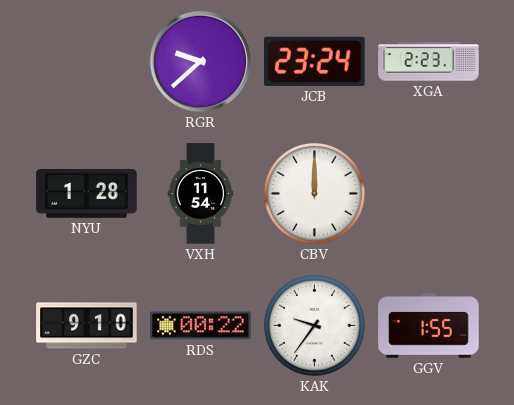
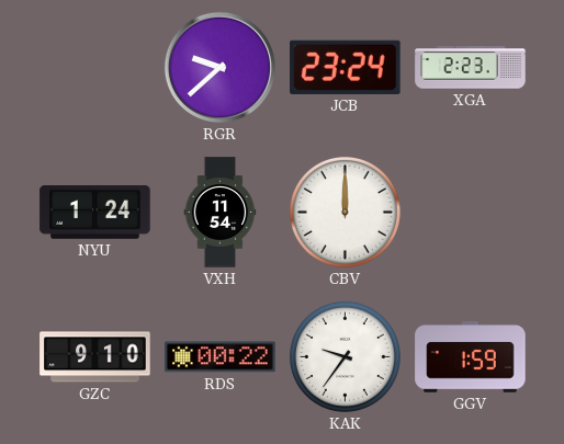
NYU: 1:28 -> 1:24 (95, 213)
GGV: 1:55 -> 1:59 (471, 357)
